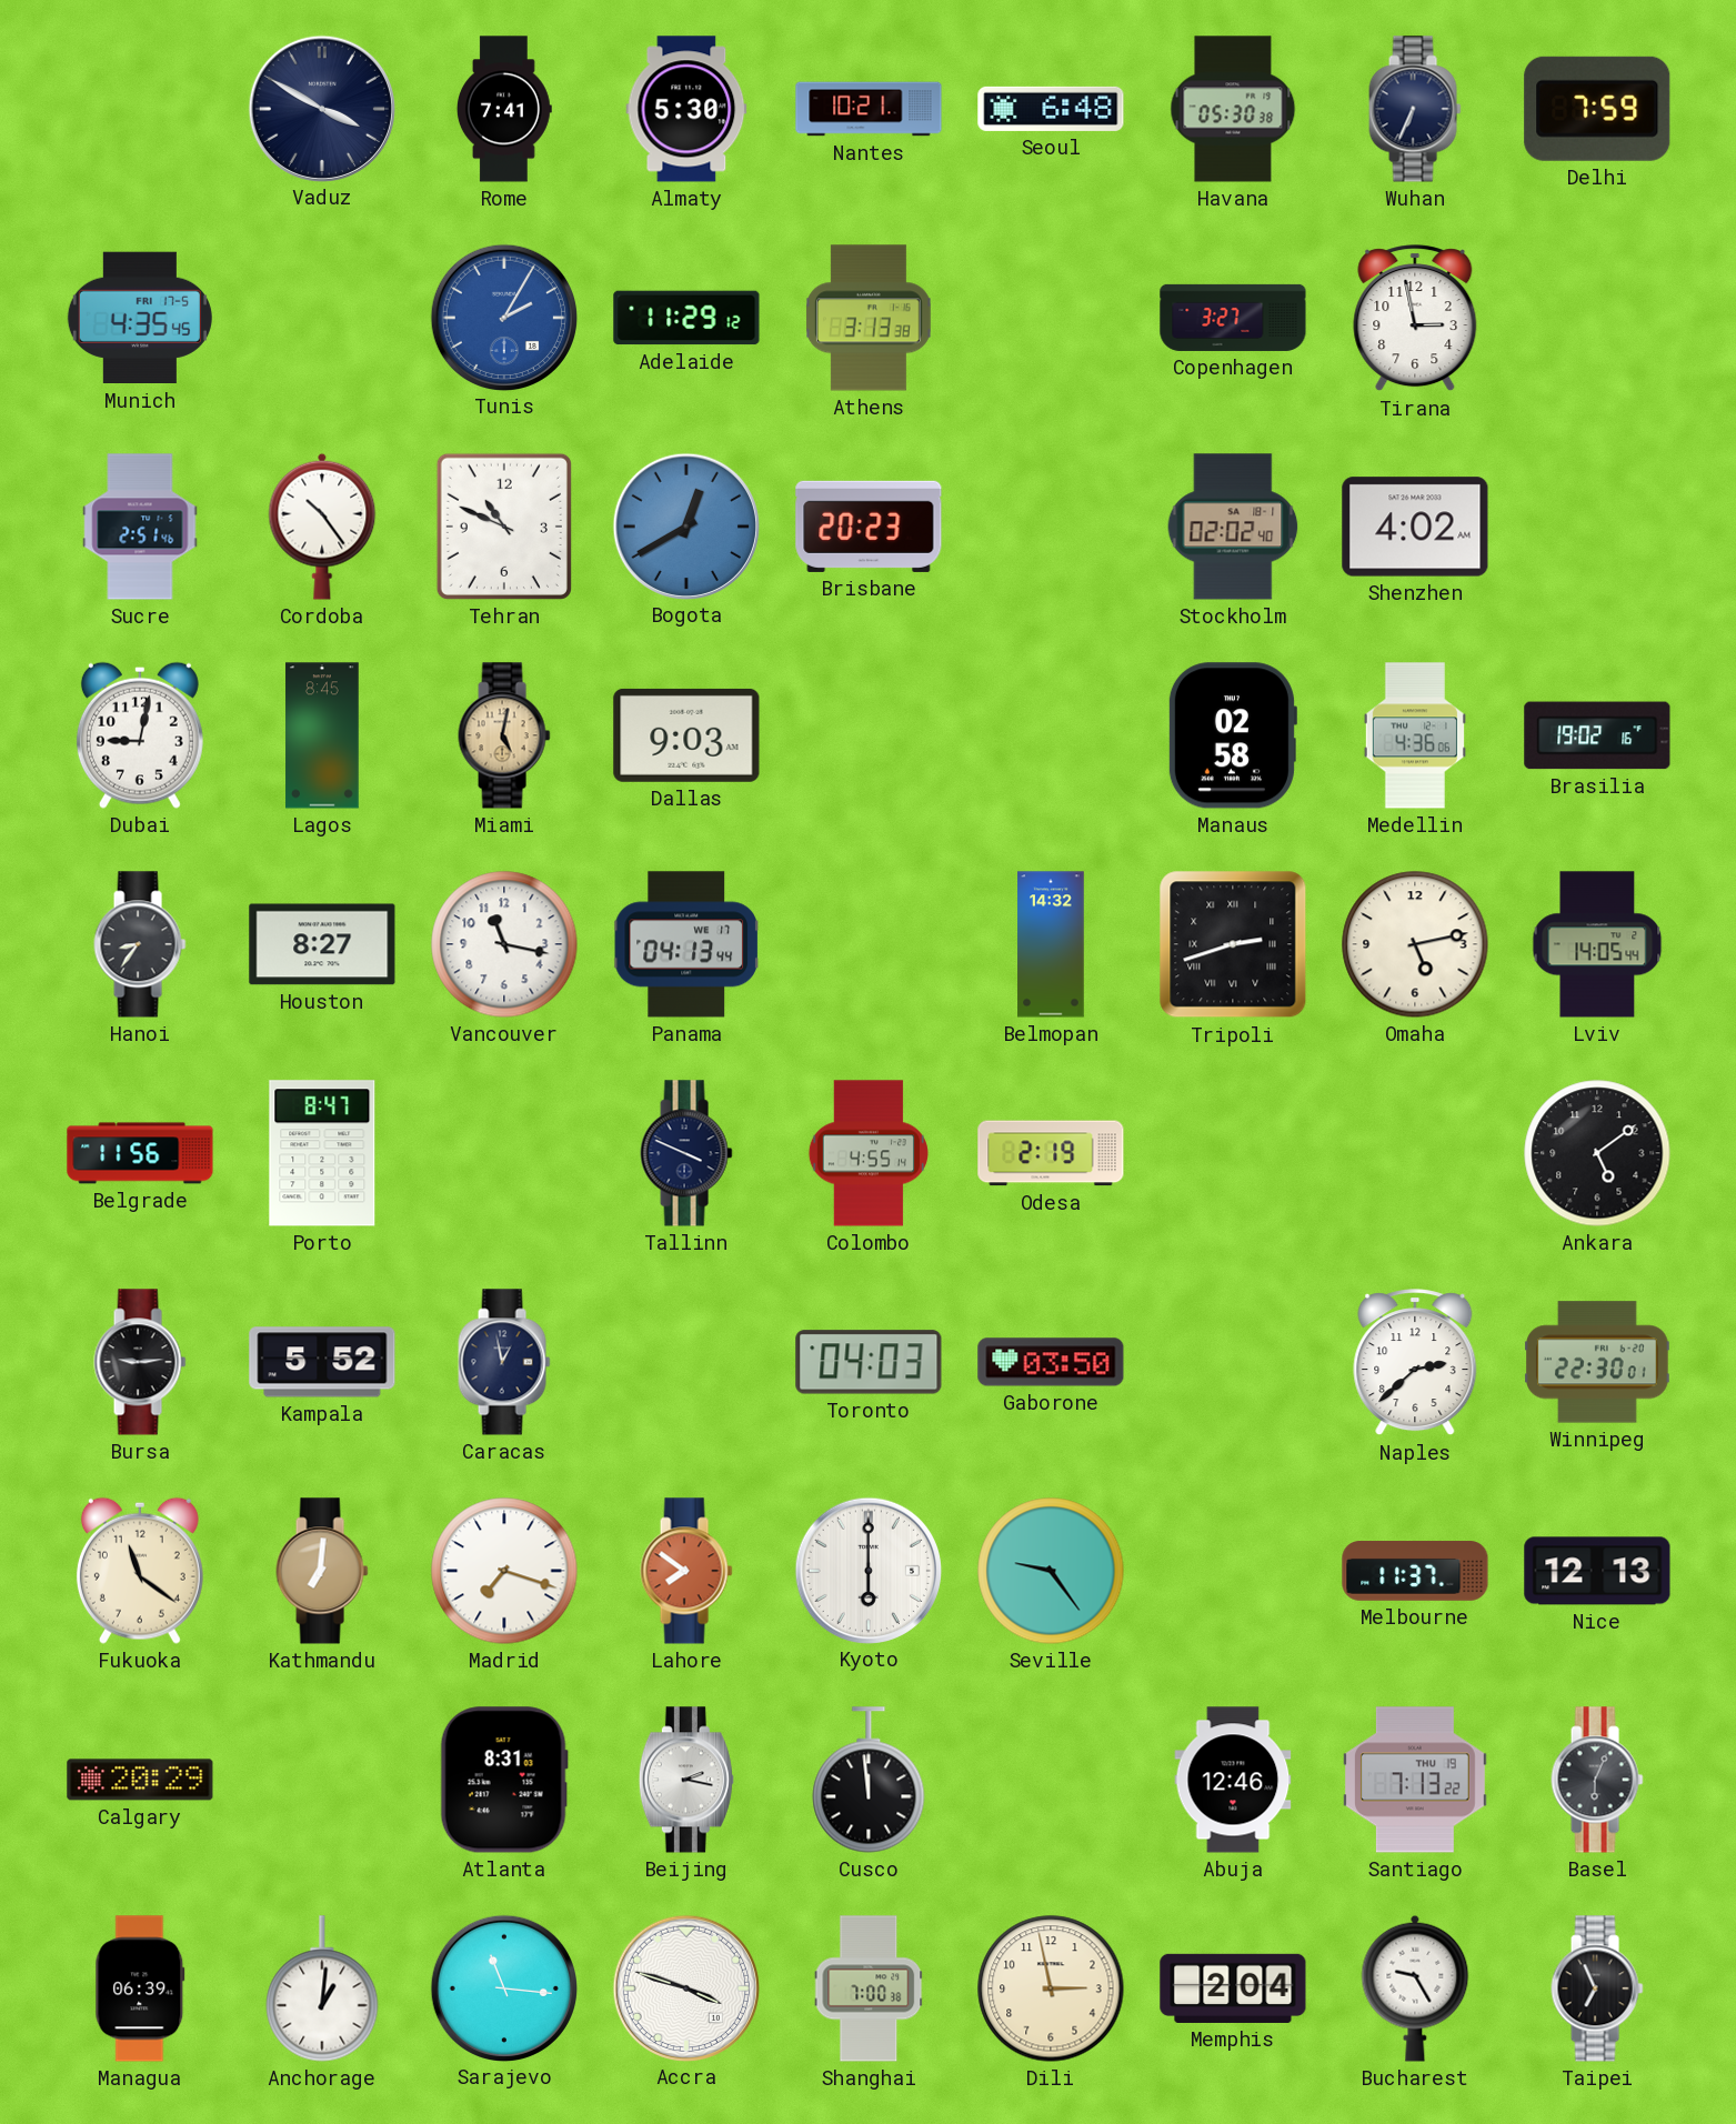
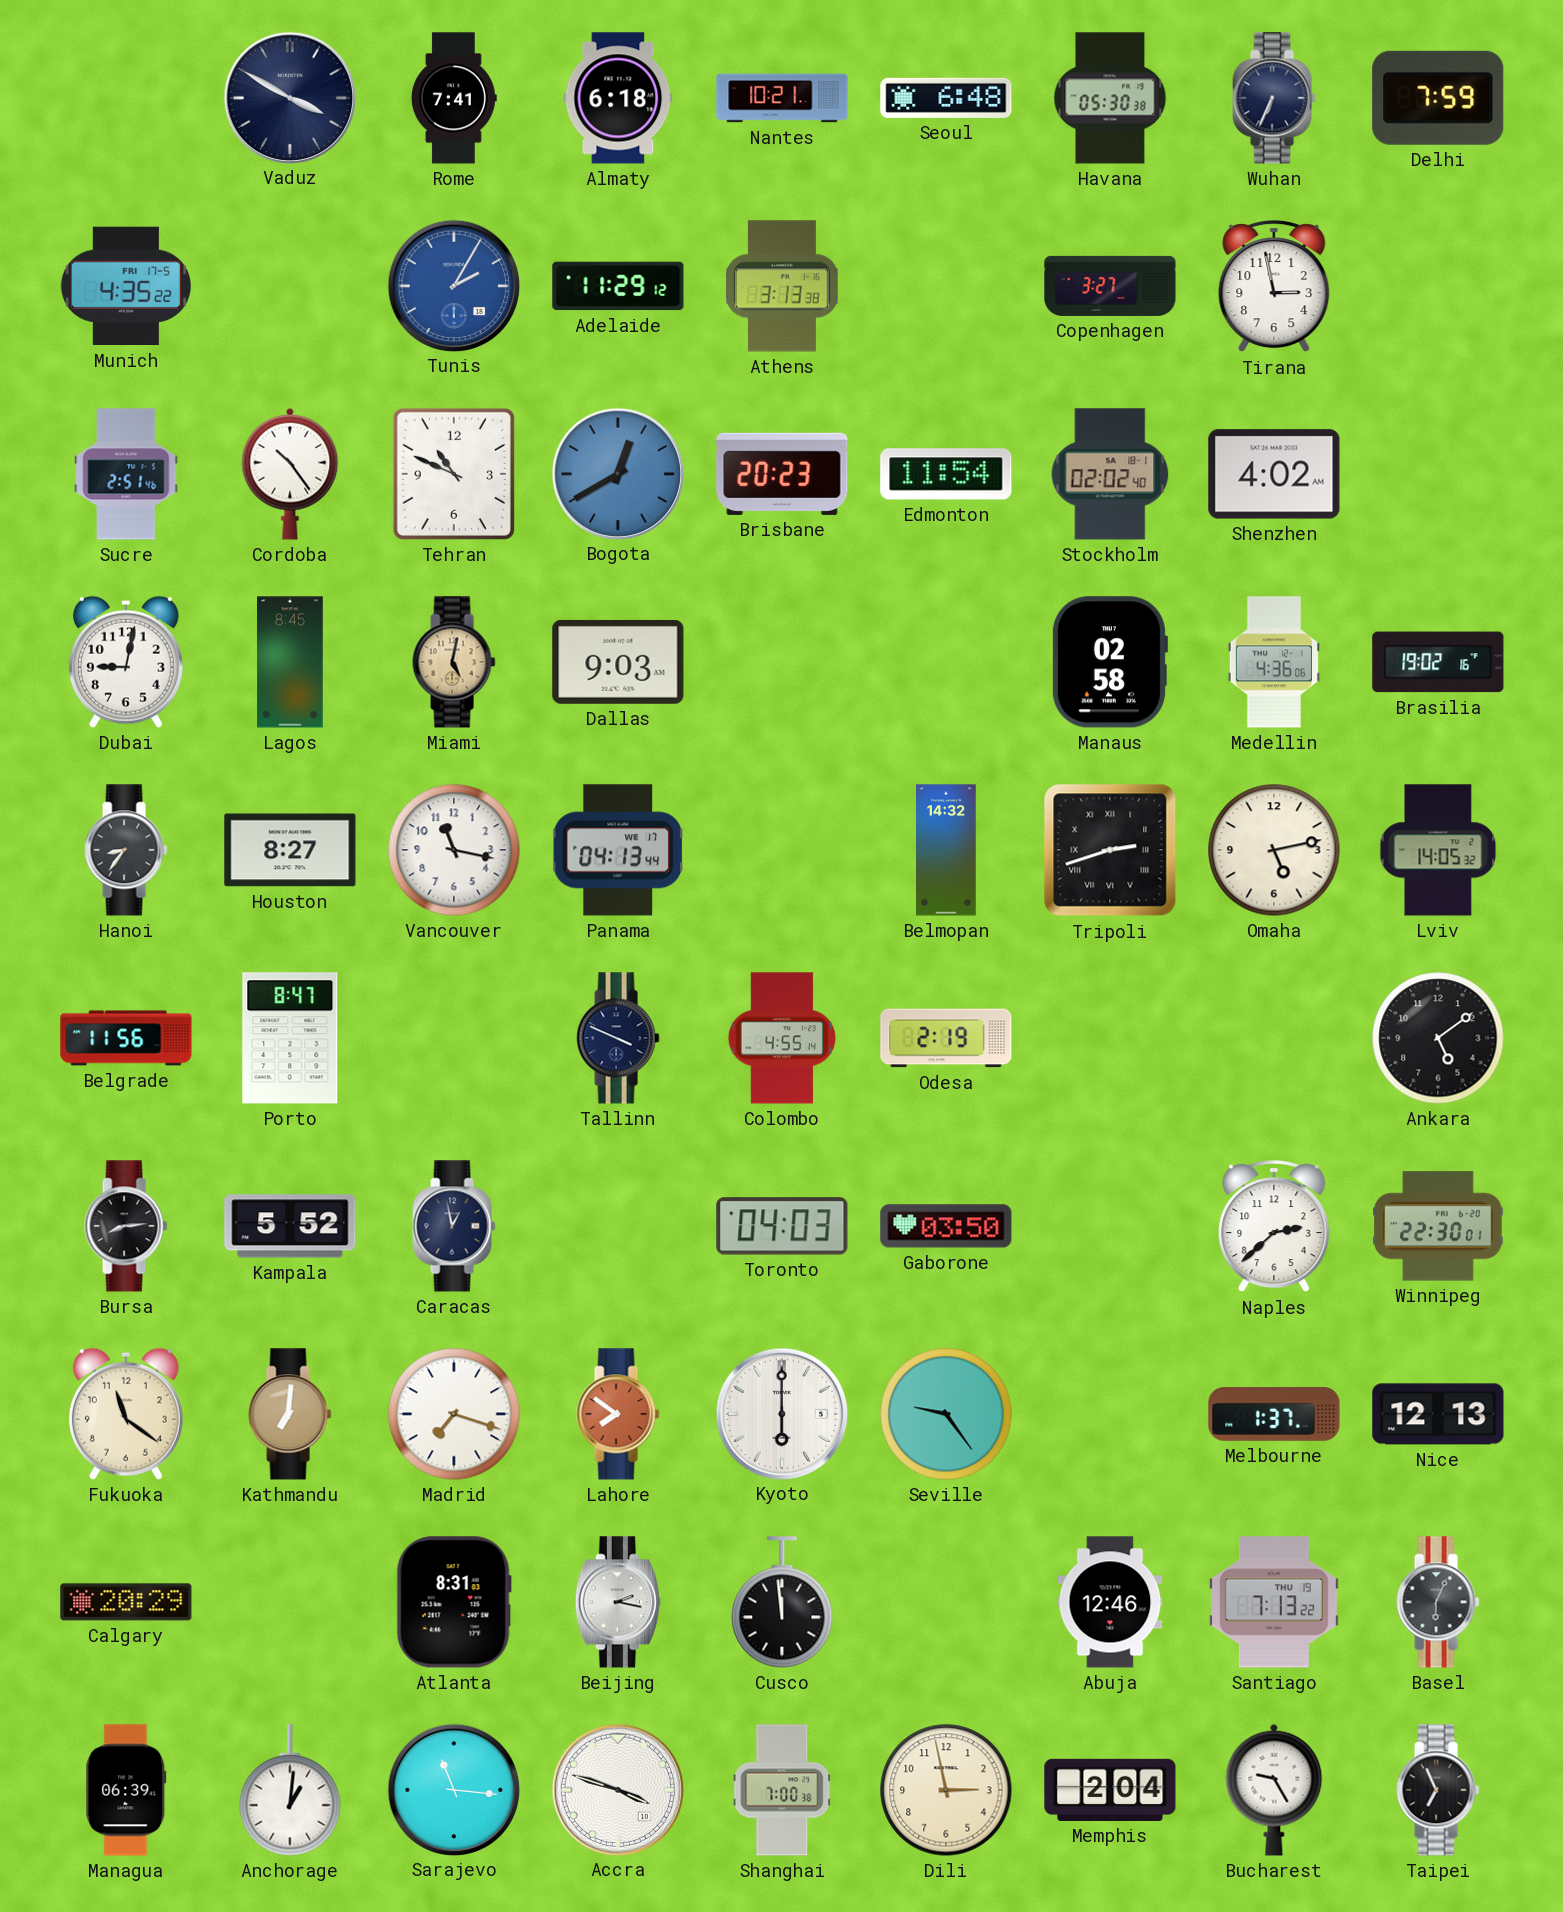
Almaty: 5:30 -> 6:18 (618, 98)
Munich: 4:35:45 -> 4:35:22 (126, 286)
Edmonton: none -> 11:54 (946, 474)
Lviv: 14:05:44 -> 14:05:32 (1438, 850)
Bursa: 9:14 -> 8:14 (126, 1226)
Melbourne: 11:37 -> 1:37 (1274, 1414)
